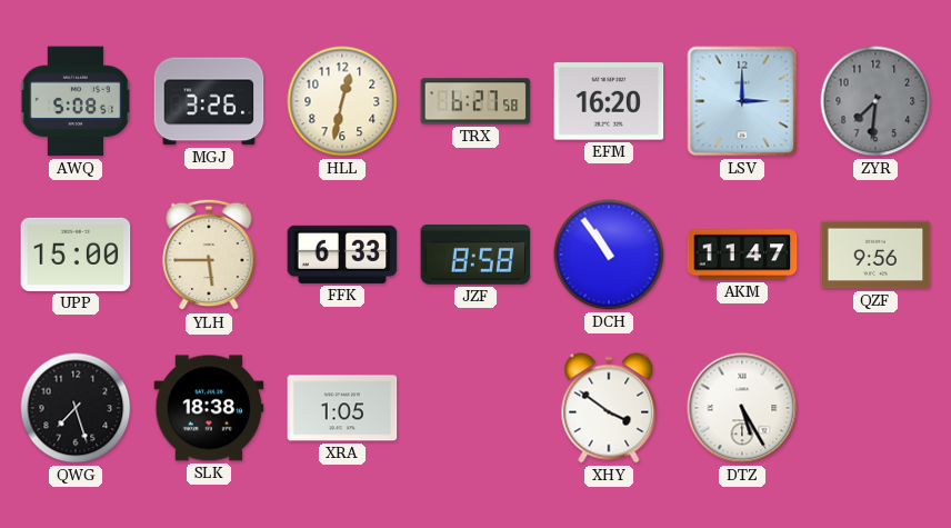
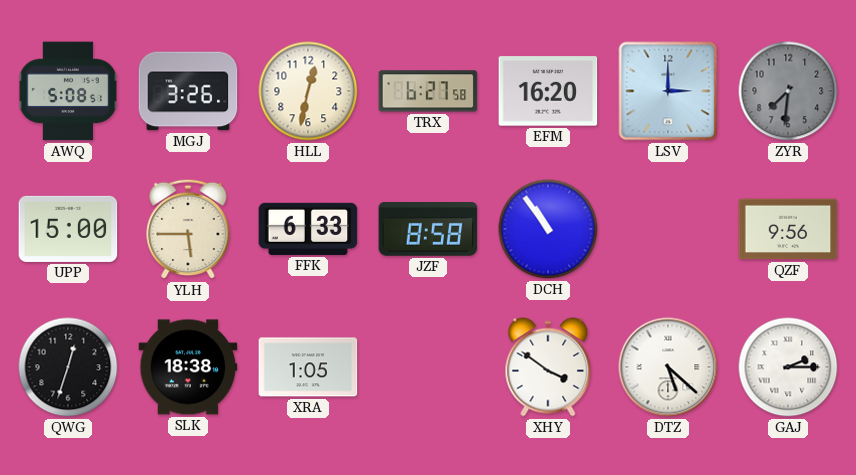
AKM: 11:47 -> none (742, 255)
QWG: 7:27 -> 12:33 (68, 367)
DTZ: 5:25 -> 5:22 (668, 367)
GAJ: none -> 2:15 (788, 367)
